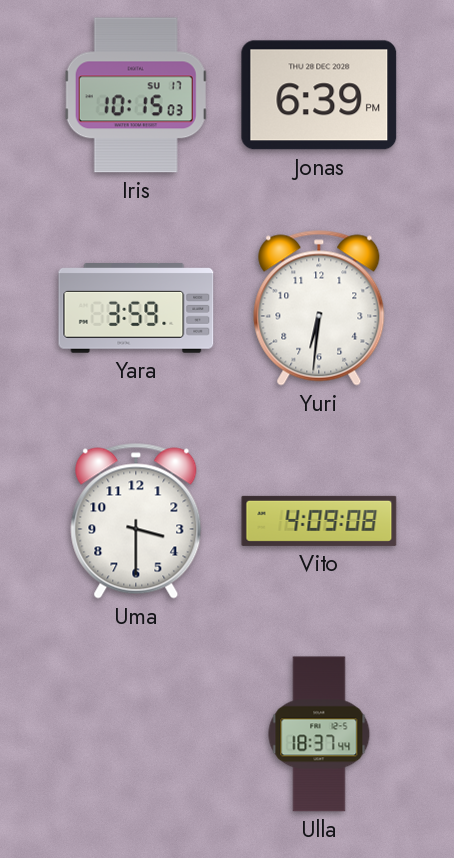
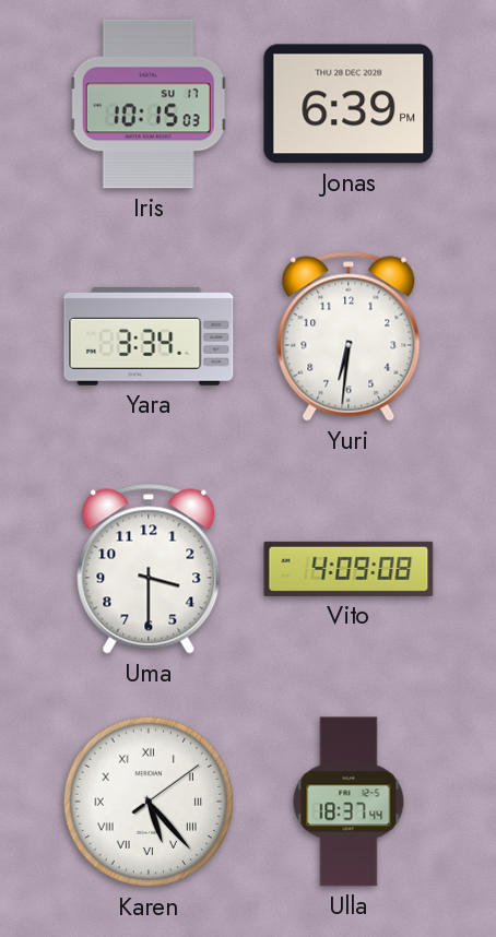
Yara: 3:59 -> 3:34 (149, 337)
Karen: none -> 5:23 (149, 802)
